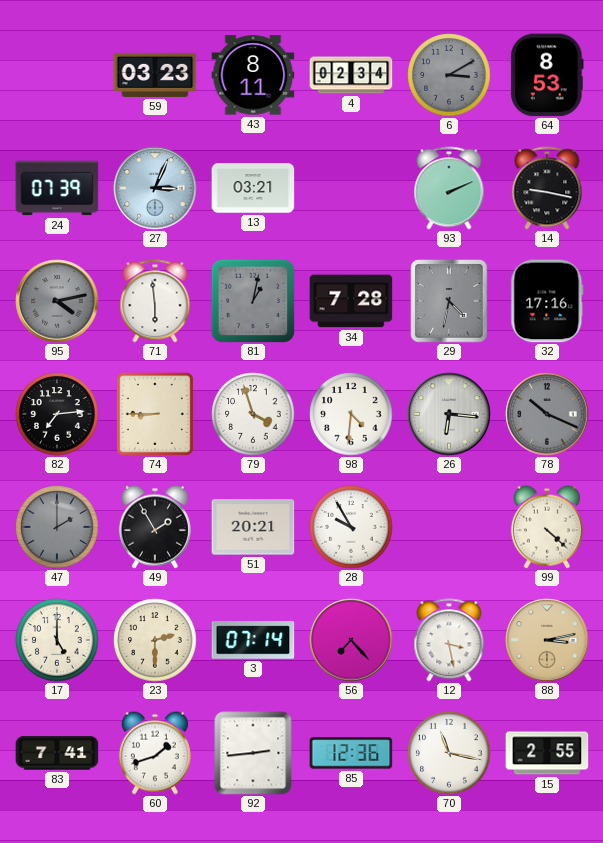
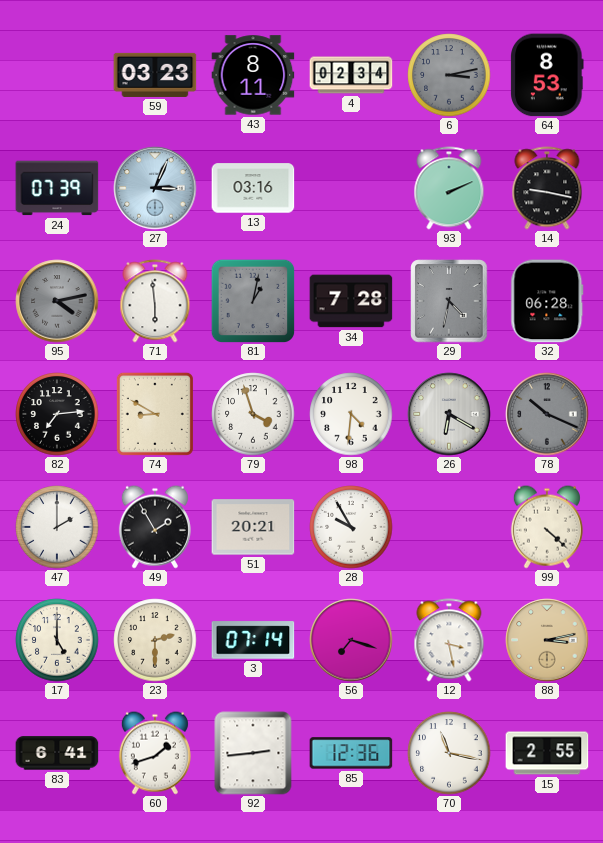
6: 3:10 -> 3:13 (449, 75)
13: 03:21 -> 03:16 (253, 188)
32: 17:16 -> 06:28 (547, 301)
74: 8:45 -> 8:50 (155, 414)
26: 6:16 -> 6:20 (449, 414)
47 dial: grey -> white (57, 527)
56: 7:23 -> 7:18 (351, 640)
83: 7:41 -> 6:41 (57, 753)
